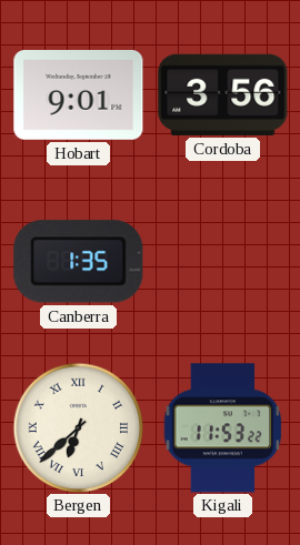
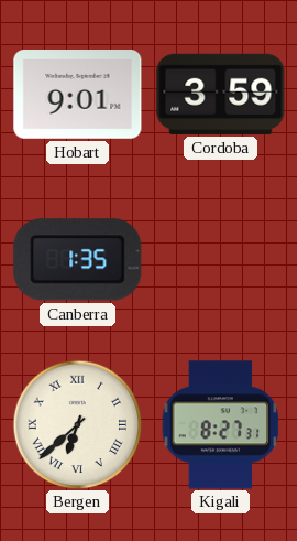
Cordoba: 3:56 -> 3:59 (221, 94)
Kigali: 11:53 -> 8:27 (221, 425)
